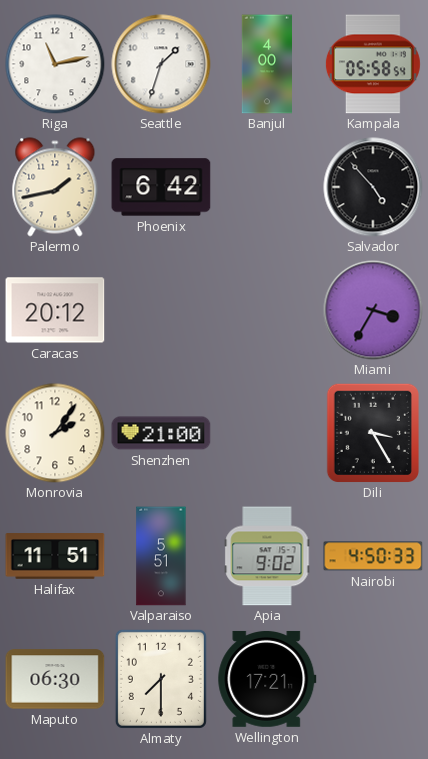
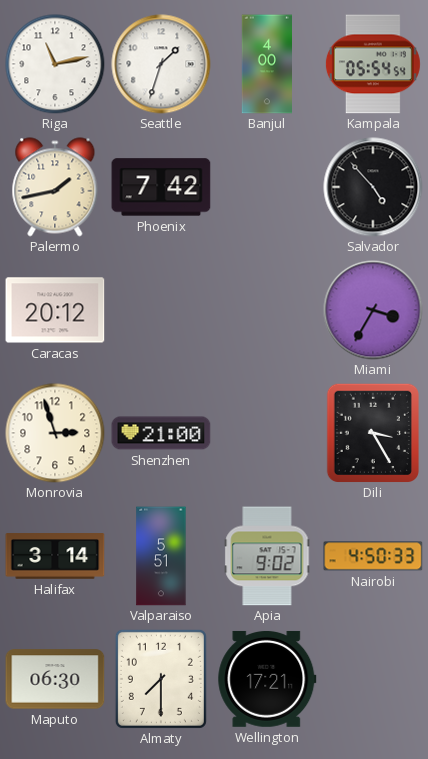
Kampala: 05:58 -> 05:54 (373, 64)
Phoenix: 6:42 -> 7:42 (161, 187)
Monrovia: 2:06 -> 2:57 (55, 433)
Halifax: 11:51 -> 3:14 (55, 556)
